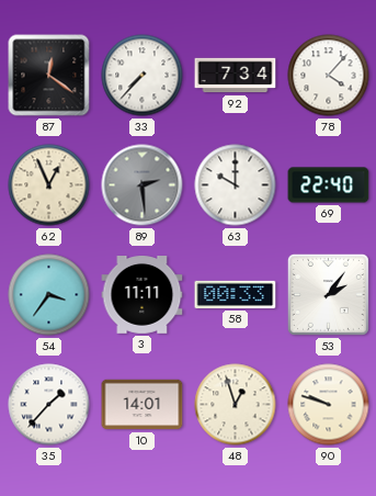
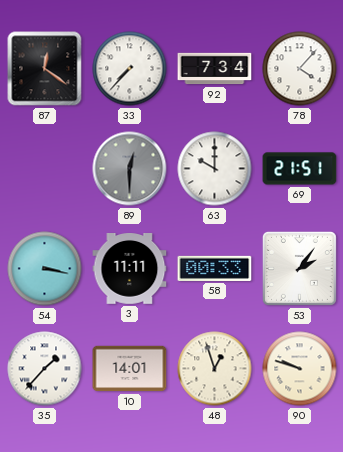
62: 12:56 -> none (49, 185)
89: 2:29 -> 12:30 (130, 169)
69: 22:40 -> 21:51 (300, 169)
54: 3:36 -> 3:17 (45, 269)
